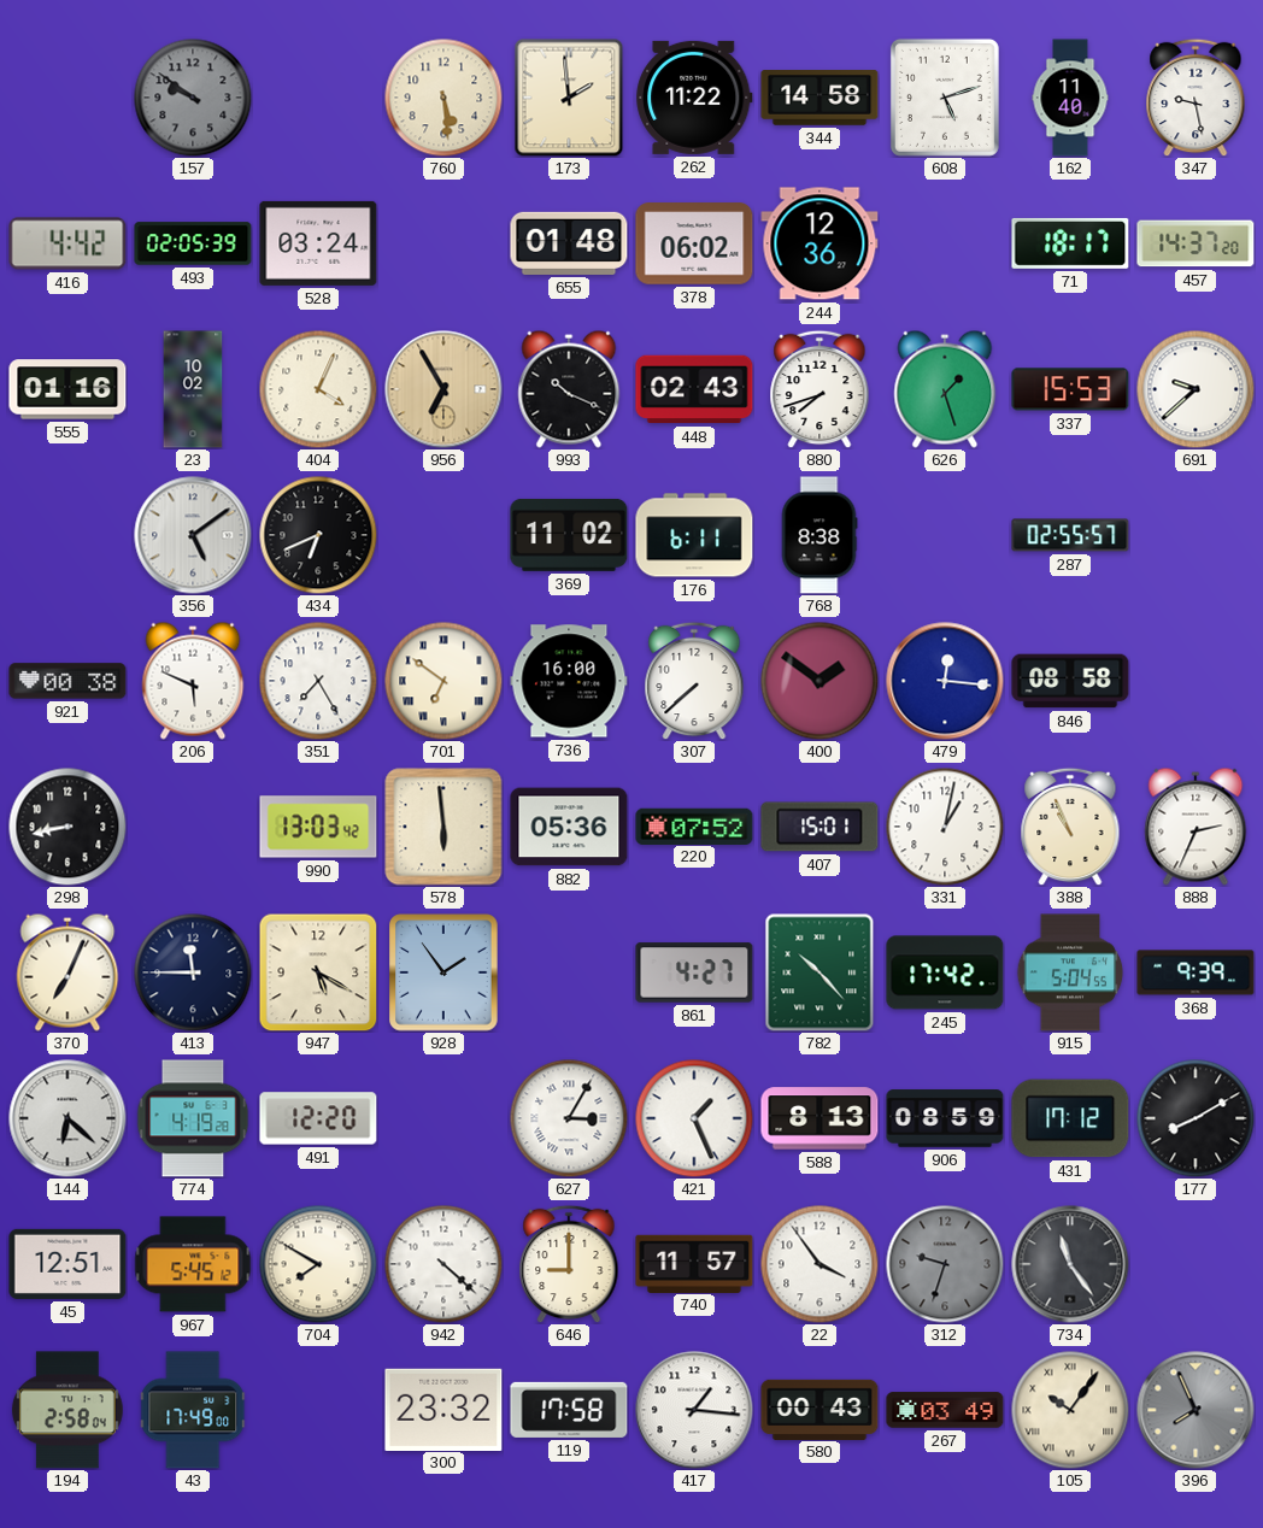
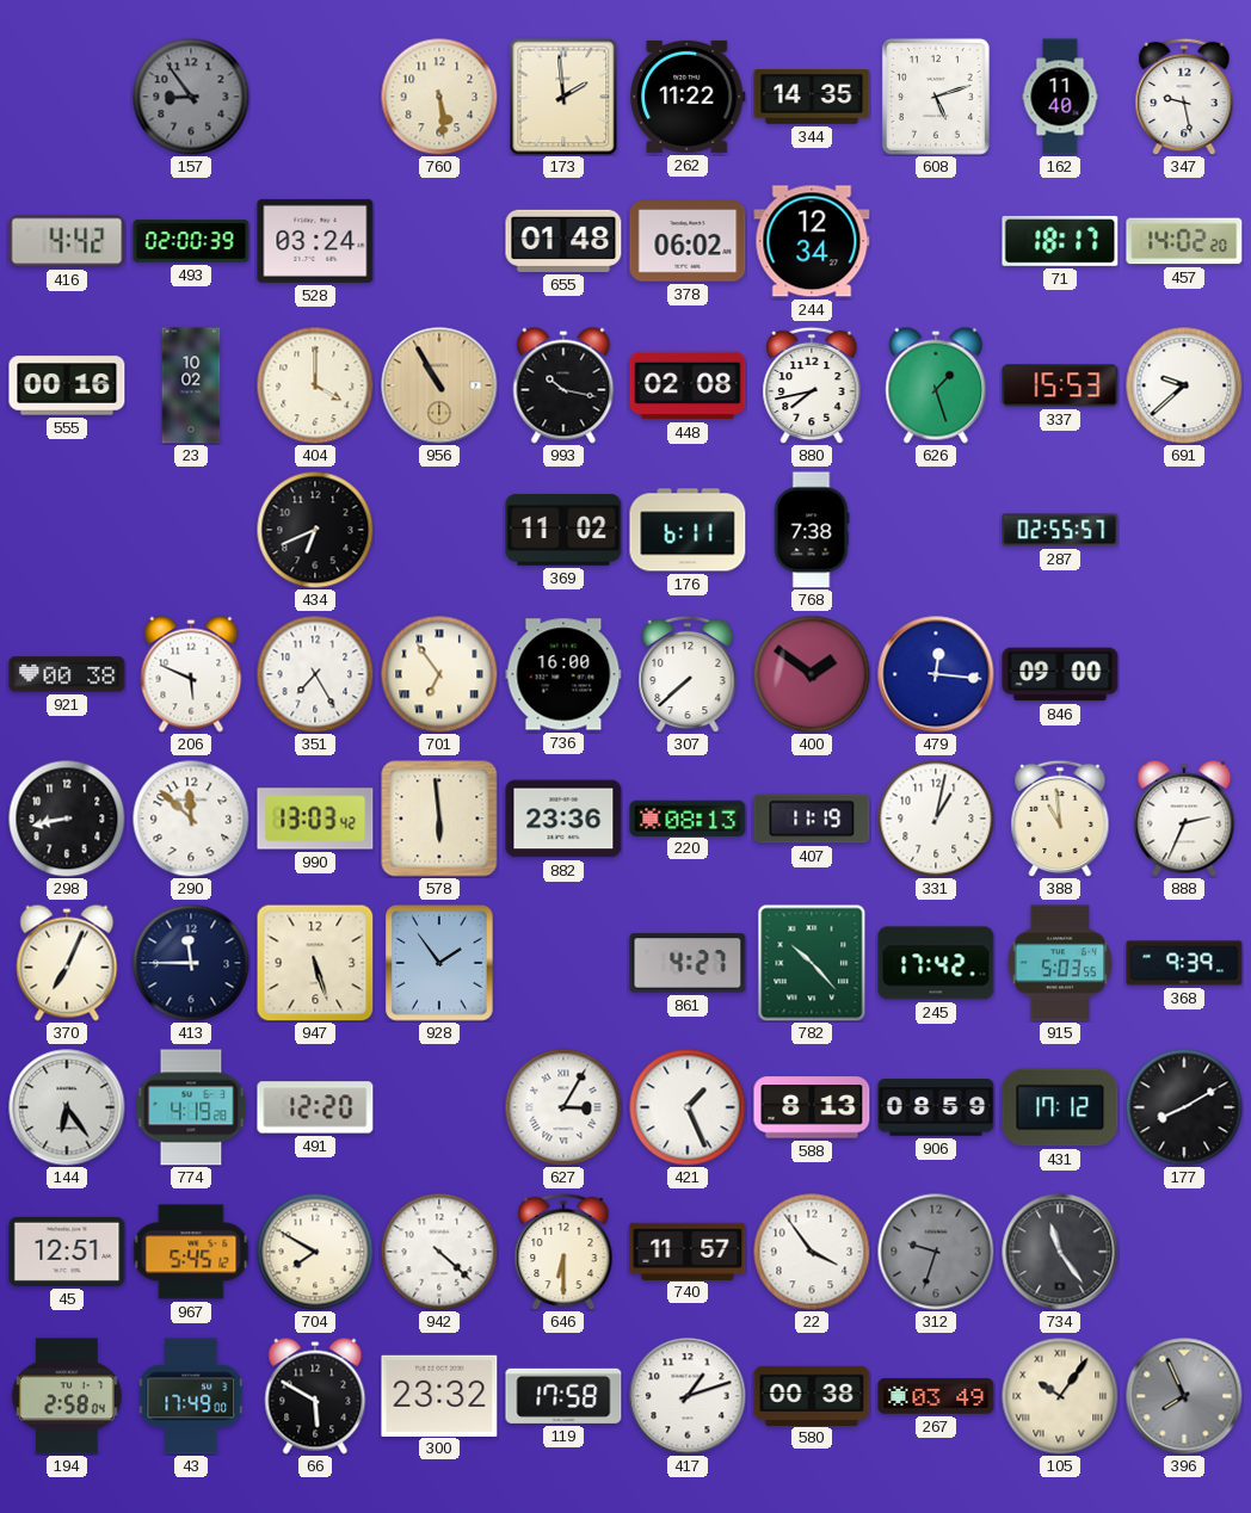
157: 9:51 -> 8:54 (191, 97)
344: 14:58 -> 14:35 (812, 97)
493: 02:05 -> 02:00 (191, 241)
244: 12:36 -> 12:34 (812, 241)
457: 14:37 -> 14:02 (1184, 241)
555: 01:16 -> 00:16 (67, 385)
404: 4:04 -> 4:00 (315, 385)
956: 6:55 -> 10:55 (439, 385)
993: 10:19 -> 10:17 (563, 385)
448: 02:43 -> 02:08 (688, 385)
880: 7:42 -> 7:43 (812, 385)
356: 5:09 -> none (193, 535)
768: 8:38 -> 7:38 (812, 530)
701: 6:51 -> 6:54 (439, 674)
846: 08:58 -> 09:00 (1060, 674)
290: none -> 11:52 (191, 819)
882: 05:36 -> 23:36 (563, 819)
220: 07:52 -> 08:13 (688, 817)
407: 15:01 -> 11:19 (812, 819)
388: 10:56 -> 10:59 (1060, 819)
947: 5:20 -> 5:27 (315, 963)
915: 5:04 -> 5:03 (1060, 963)
144: 6:22 -> 6:24 (67, 1107)
646: 9:00 -> 6:30 (563, 1252)
66: none -> 5:50 (315, 1396)
417: 1:16 -> 1:12 (688, 1396)
580: 00:43 -> 00:38 (812, 1395)
